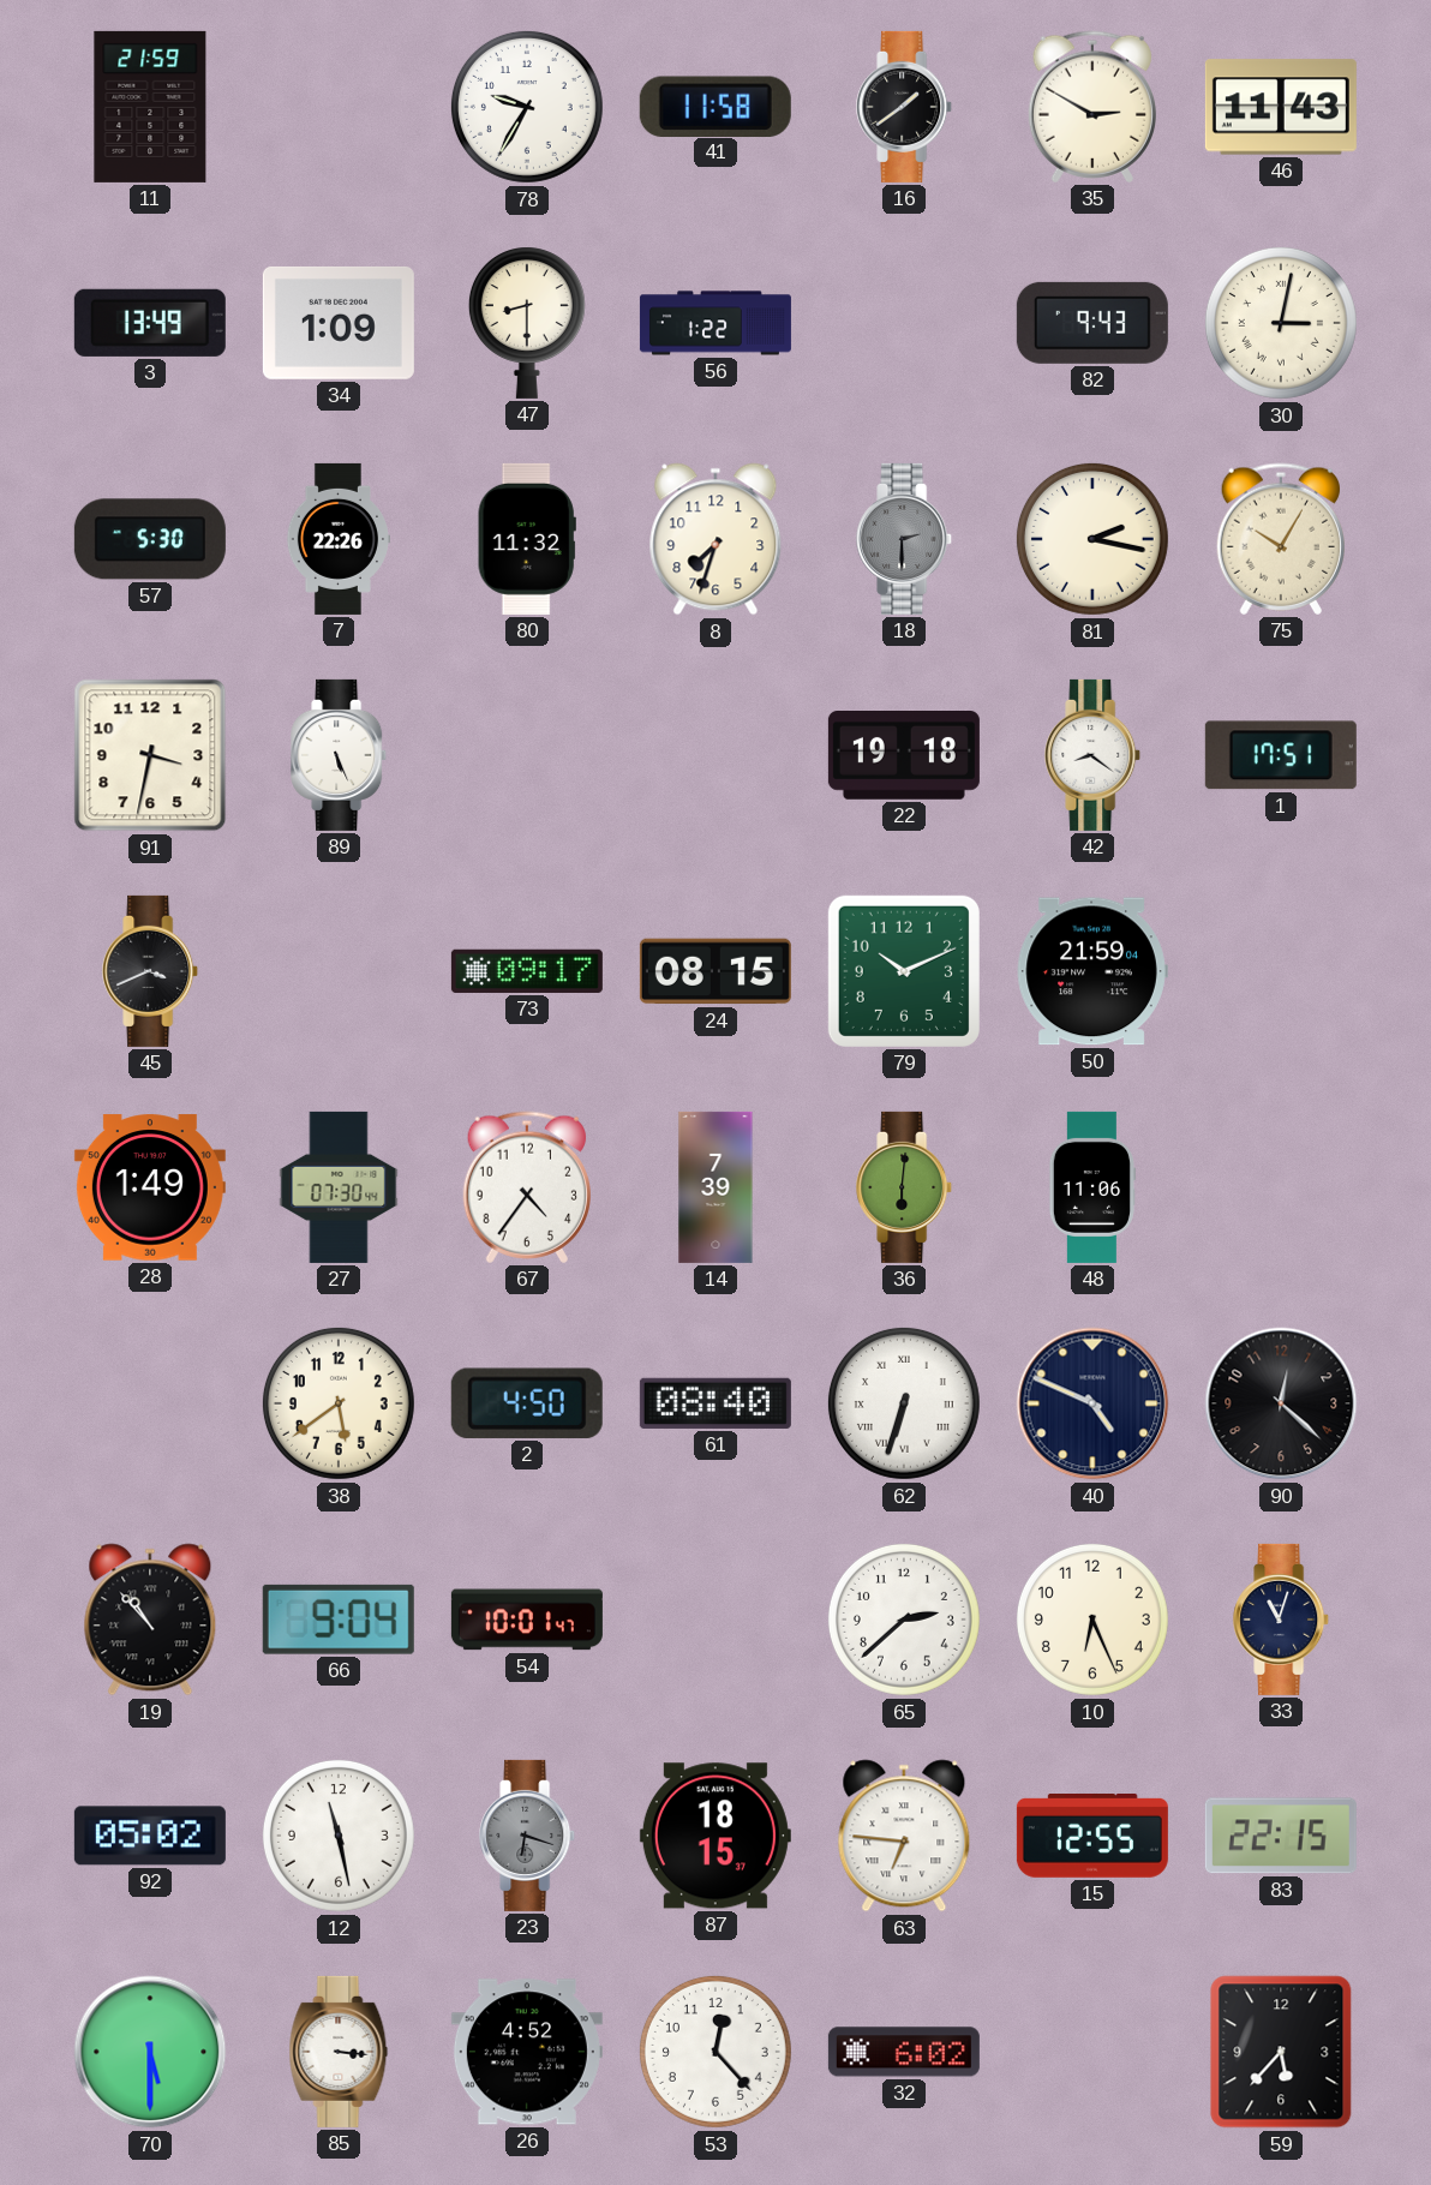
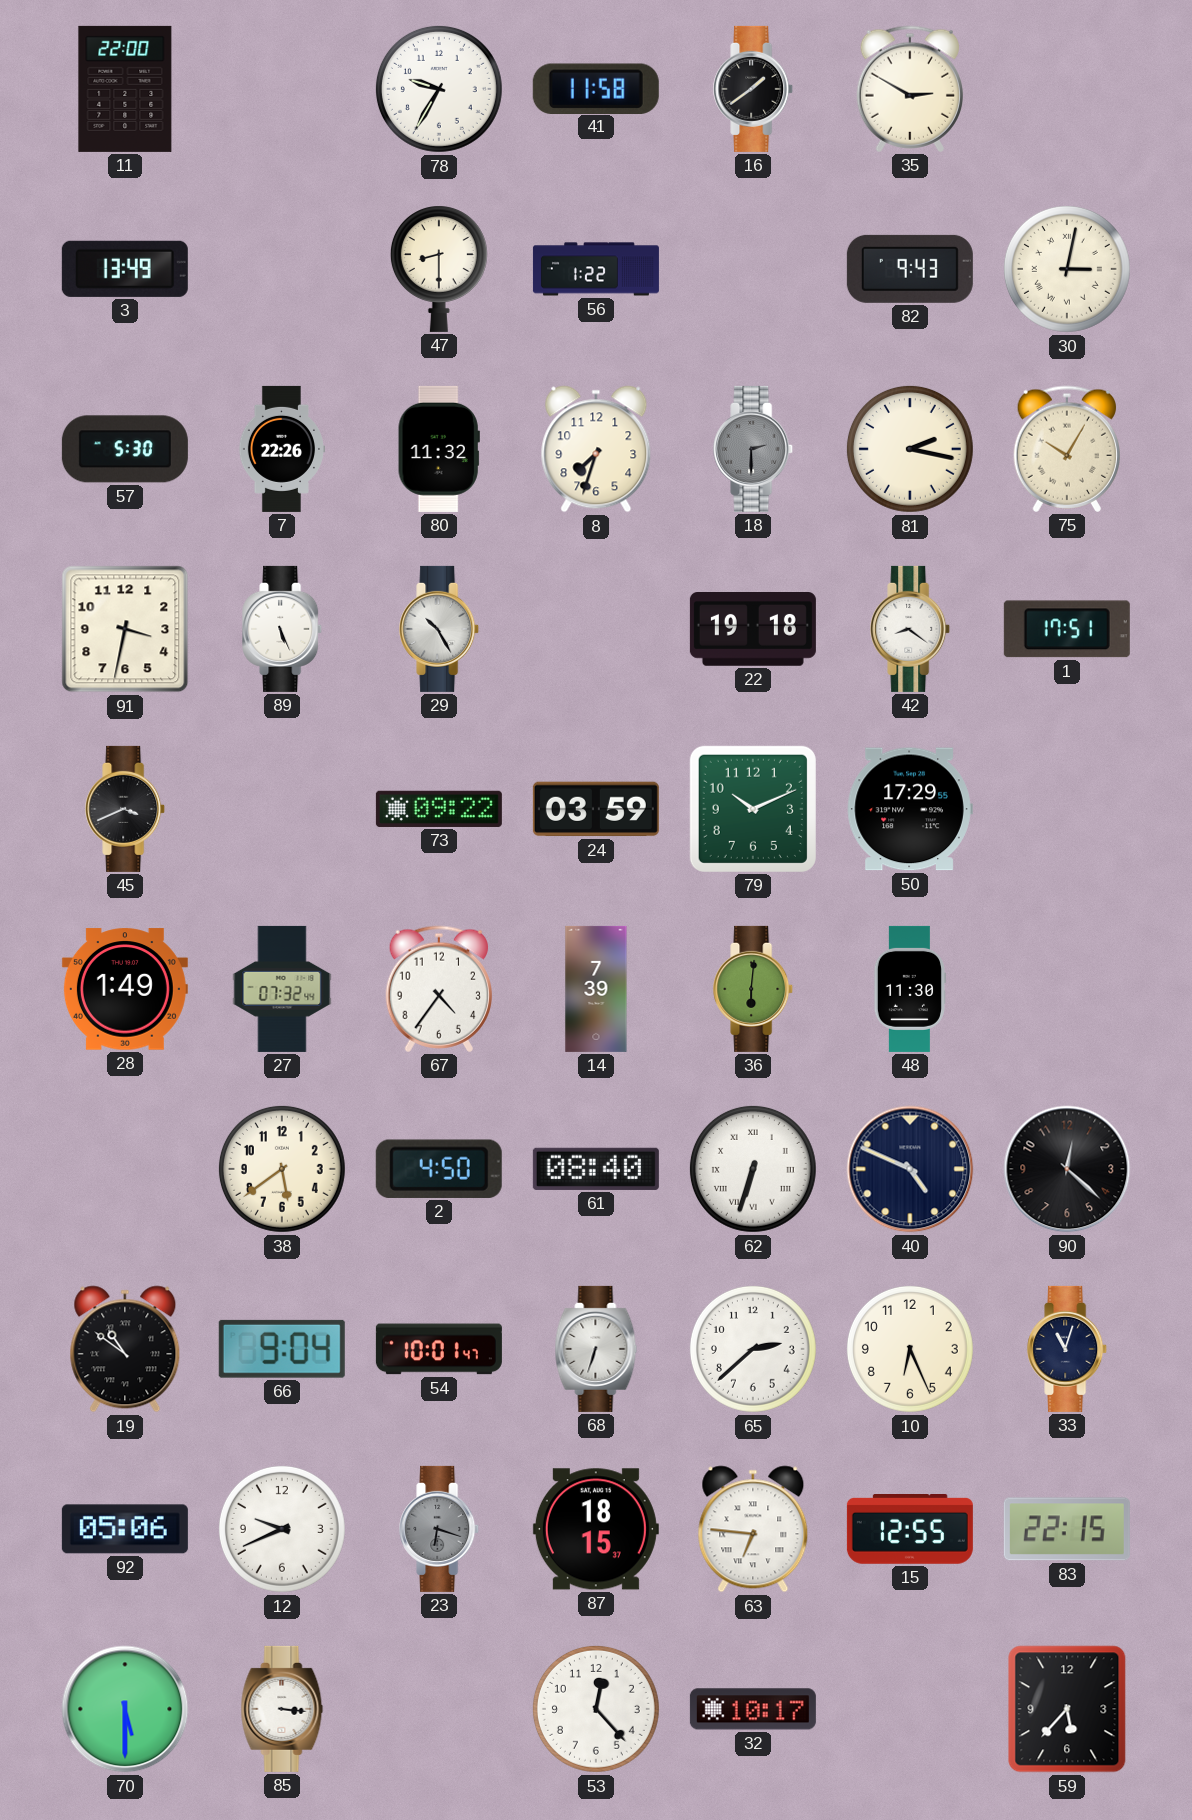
11: 21:59 -> 22:00 (125, 89)
46: 11:43 -> none (1281, 107)
34: 1:09 -> none (339, 323)
29: none -> 10:25 (440, 629)
73: 09:17 -> 09:22 (439, 809)
24: 08:15 -> 03:59 (596, 809)
50: 21:59 -> 17:29 (910, 809)
27: 07:30 -> 07:32 (282, 989)
48: 11:06 -> 11:30 (909, 989)
19: 10:53 -> 10:51 (125, 1349)
68: none -> 6:33 (596, 1349)
92: 05:02 -> 05:06 (125, 1529)
12: 11:28 -> 9:41 (282, 1529)
26: 4:52 -> none (527, 2052)
32: 6:02 -> 10:17 (753, 1709)
